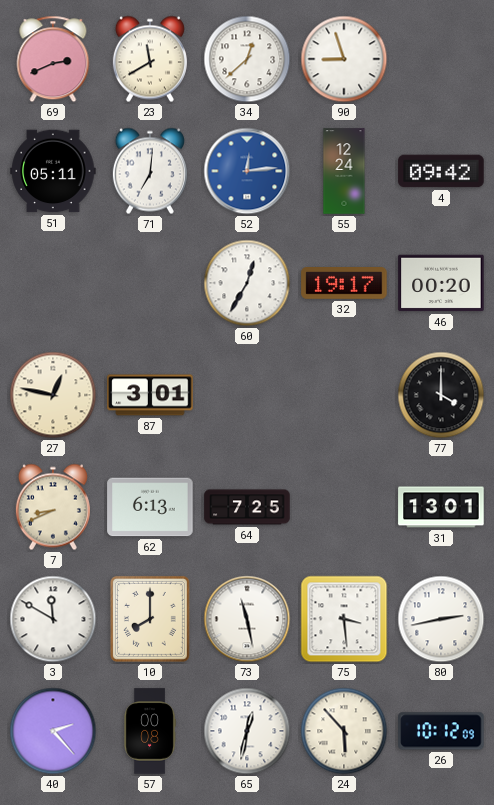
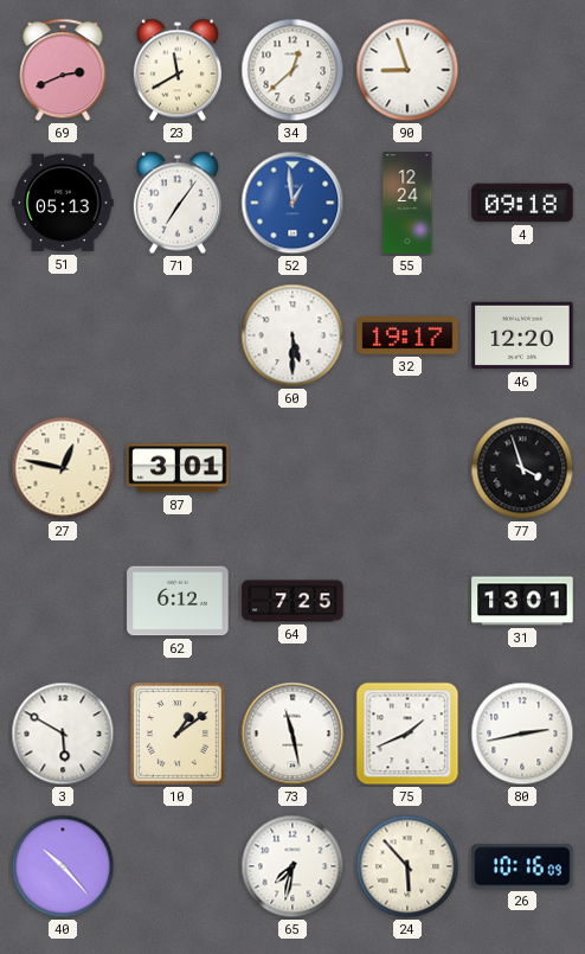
51: 05:11 -> 05:13 (63, 203)
71: 7:01 -> 7:06 (178, 203)
52: 12:14 -> 12:59 (292, 203)
4: 09:42 -> 09:18 (522, 203)
60: 12:35 -> 5:30 (292, 335)
46: 00:20 -> 12:20 (522, 335)
77: 4:00 -> 3:57 (522, 468)
7: 8:41 -> none (53, 507)
62: 6:13 -> 6:12 (178, 601)
3: 11:50 -> 5:50 (63, 734)
10: 8:00 -> 1:09 (178, 734)
75: 3:29 -> 1:41 (407, 734)
40: 2:23 -> 10:23 (63, 866)
57: 00:08 -> none (150, 731)
65: 12:32 -> 7:32 (292, 866)
26: 10:12 -> 10:16 (522, 866)
